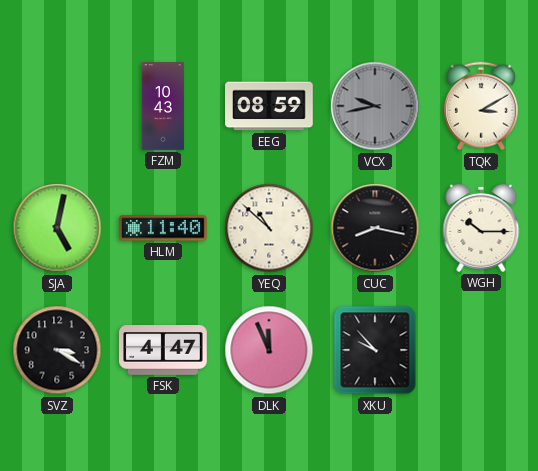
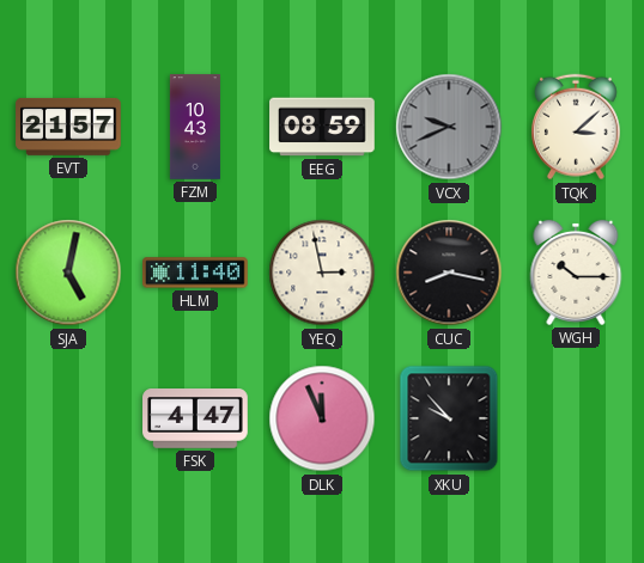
EVT: none -> 21:57 (68, 127)
VCX: 9:43 -> 9:41 (449, 127)
TQK: 3:10 -> 3:08 (576, 127)
YEQ: 10:52 -> 2:58 (322, 273)
SVZ: 3:20 -> none (57, 350)
